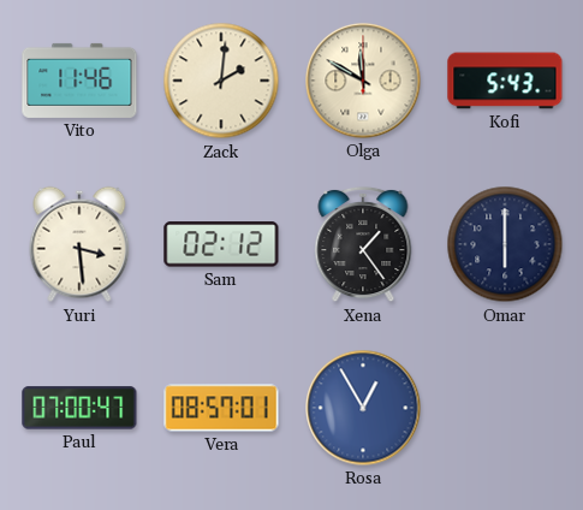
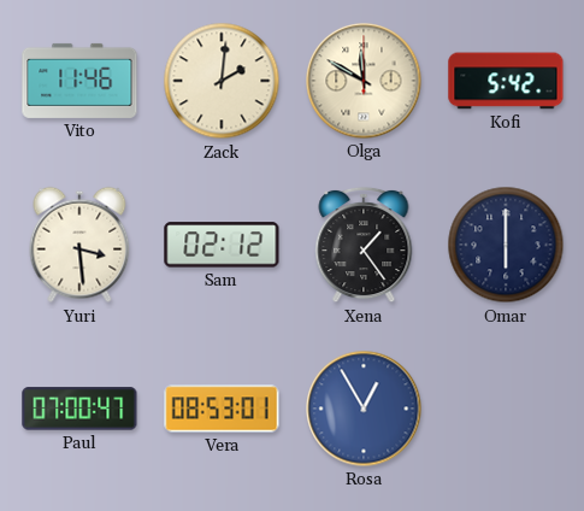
Kofi: 5:43 -> 5:42 (506, 81)
Vera: 08:57 -> 08:53 (222, 409)
